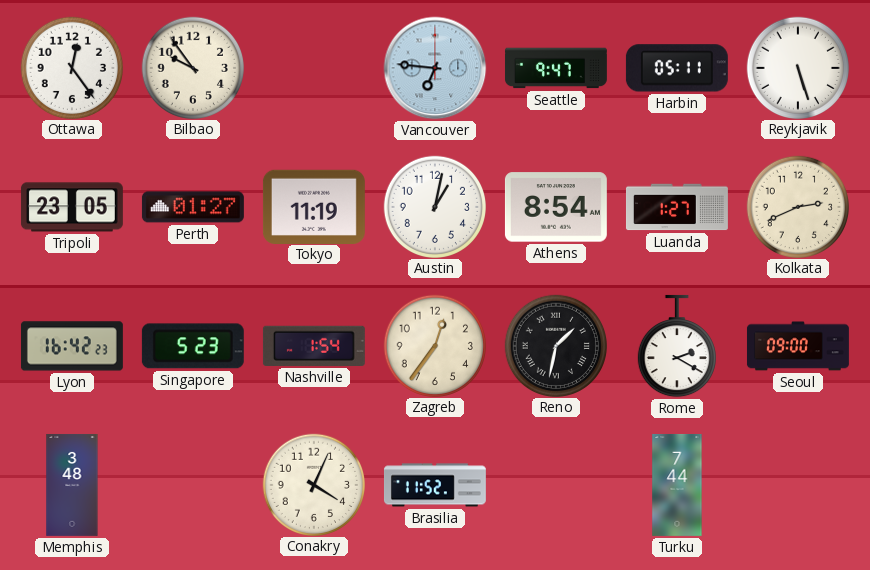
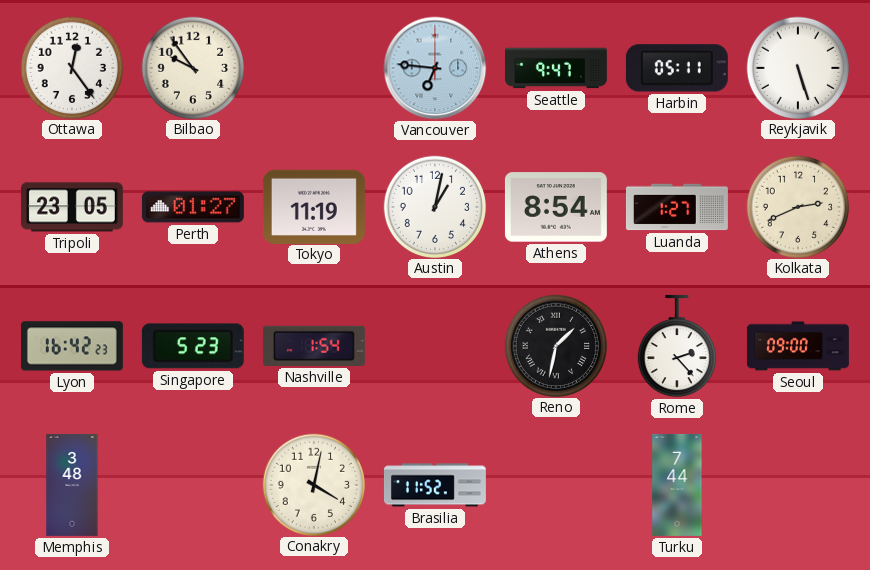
Zagreb: 12:36 -> none (434, 345)
Rome: 2:20 -> 2:23 (677, 346)
Conakry: 4:04 -> 4:02 (313, 484)
